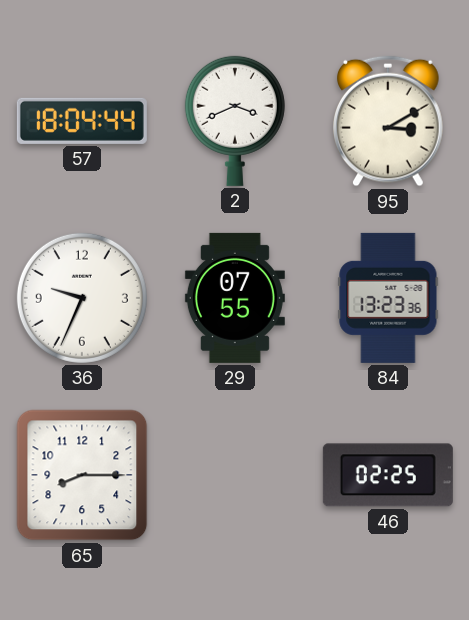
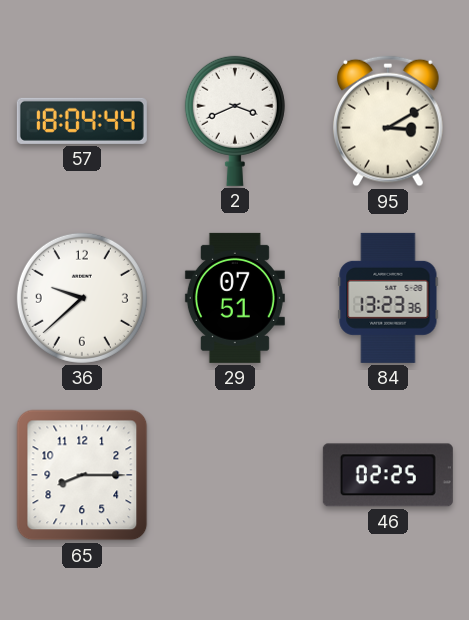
36: 9:34 -> 9:38 (82, 298)
29: 07:55 -> 07:51 (235, 298)
